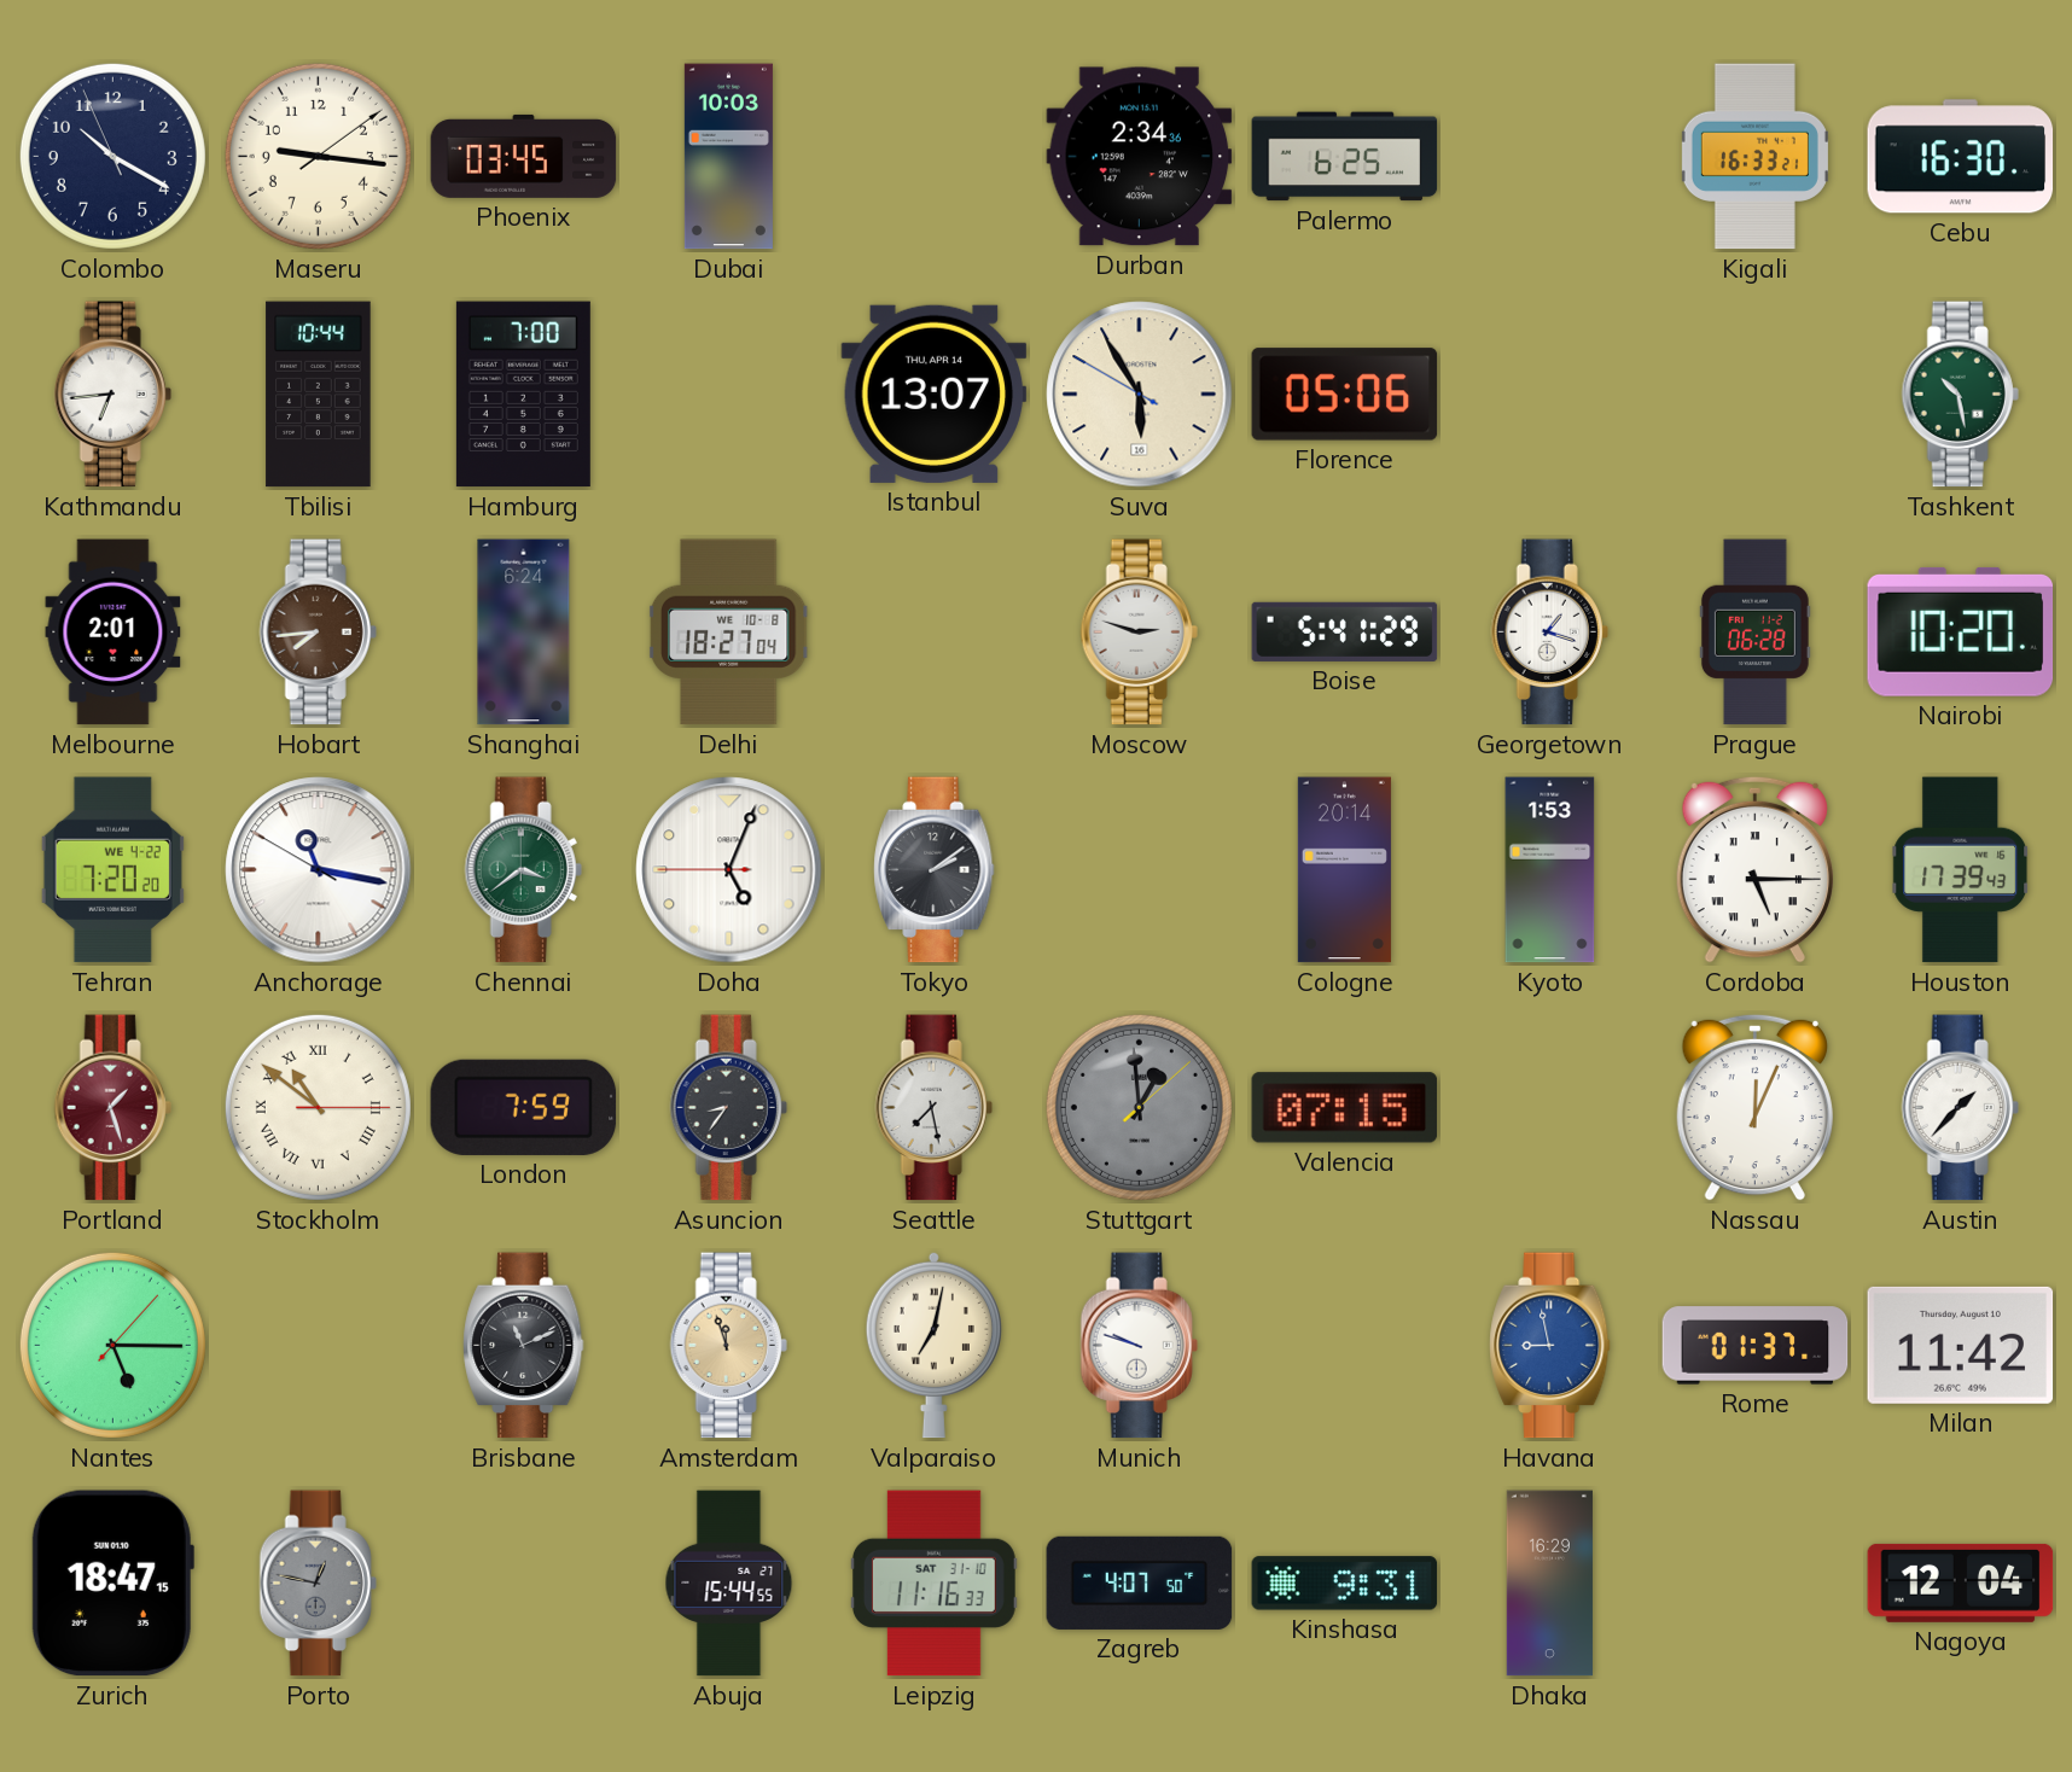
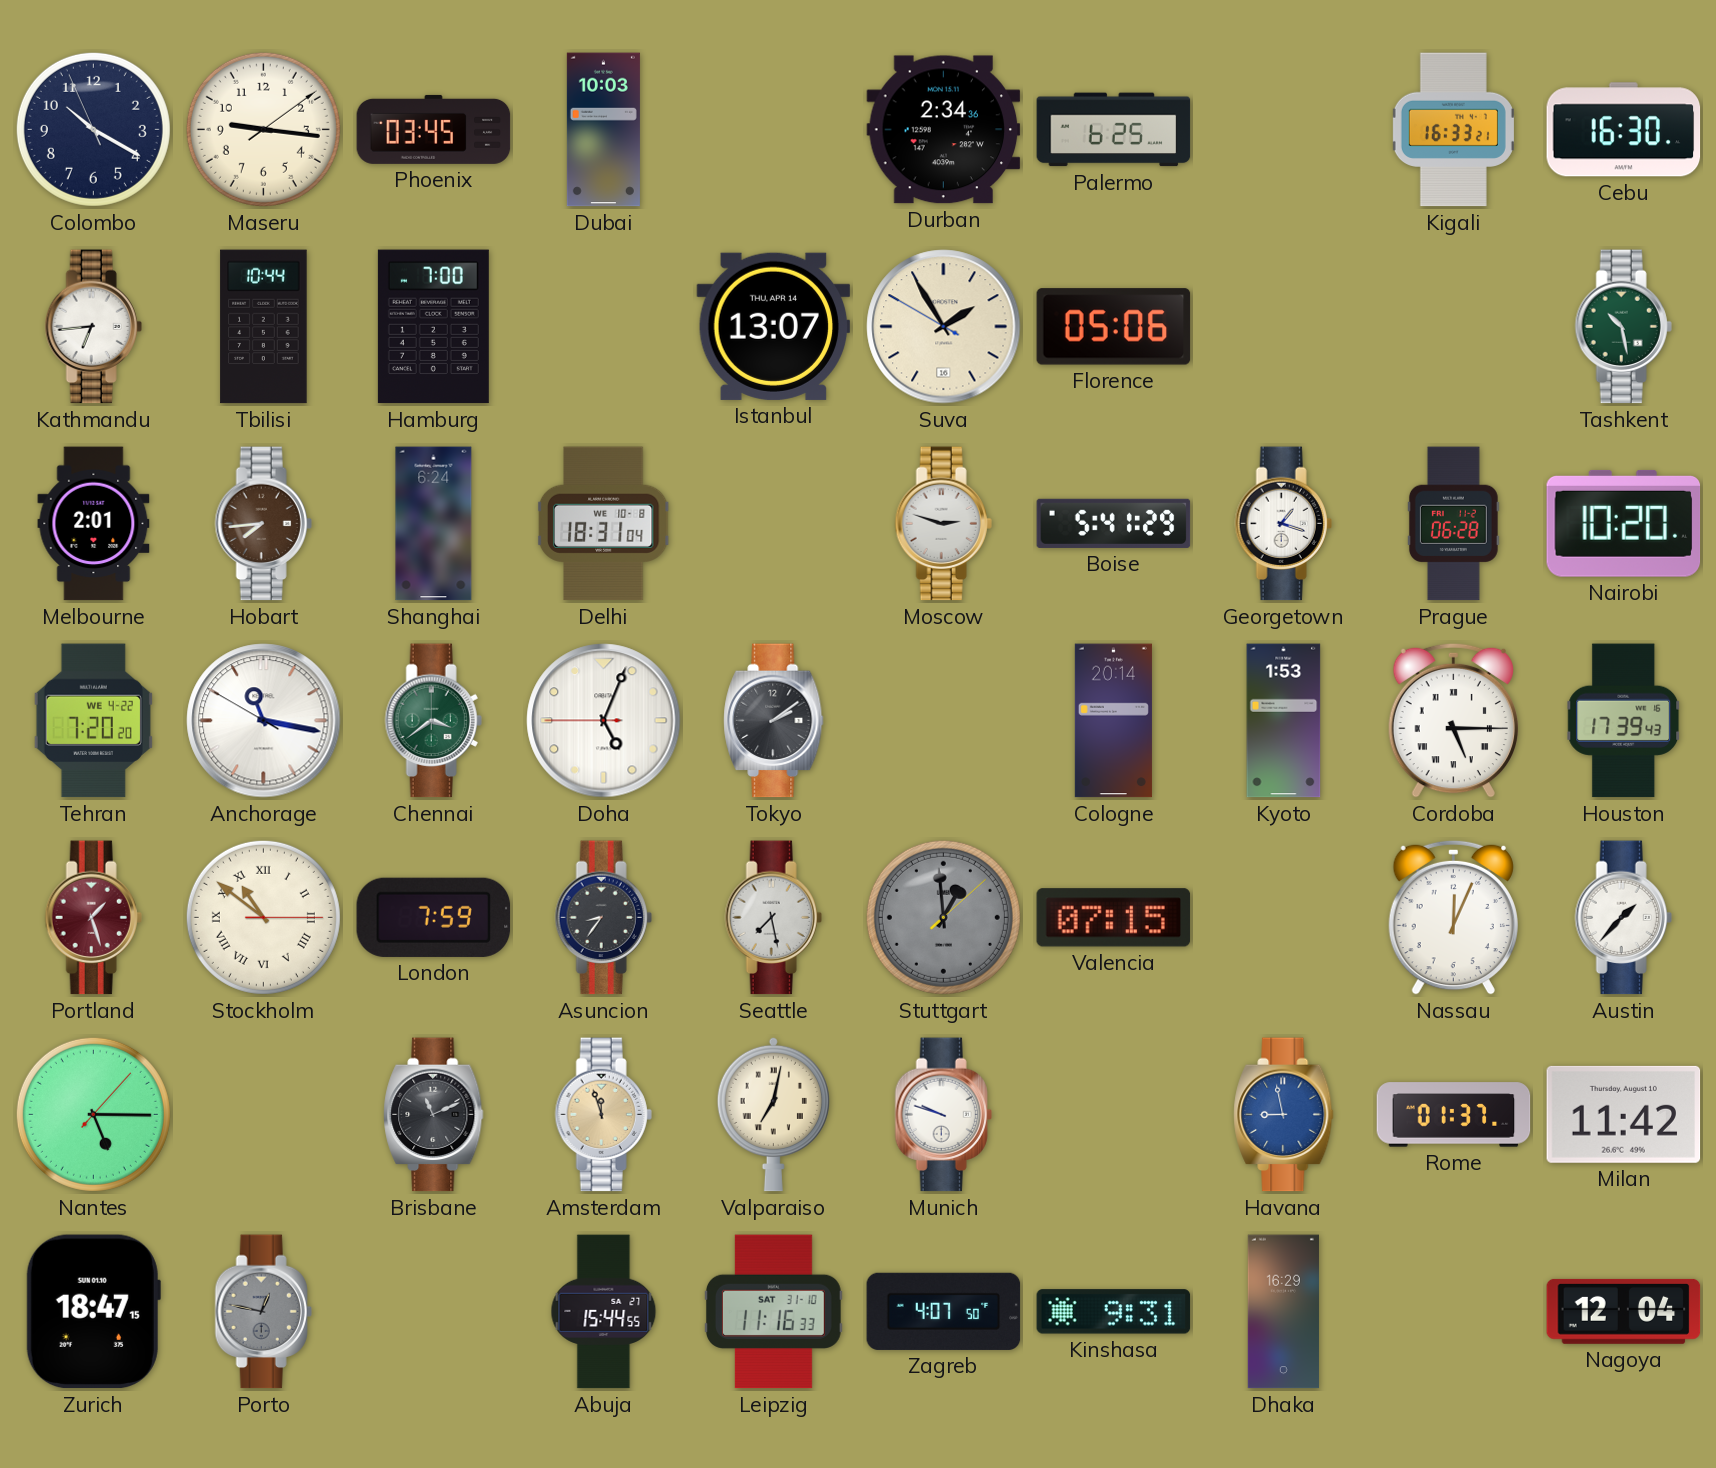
Suva: 5:54 -> 1:54 (944, 327)
Delhi: 18:27 -> 18:31 (603, 524)
